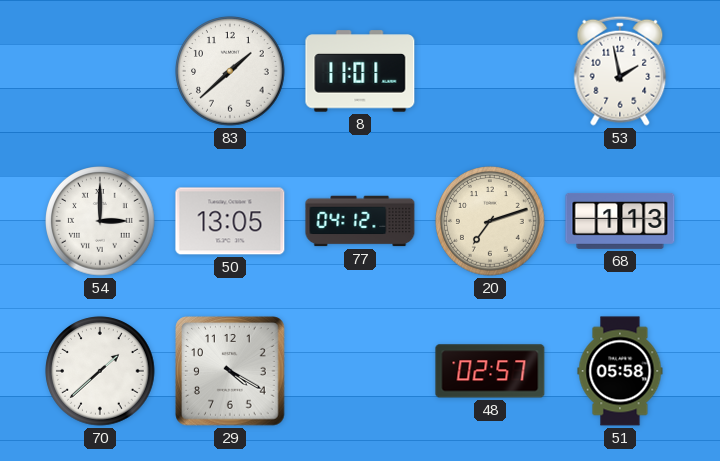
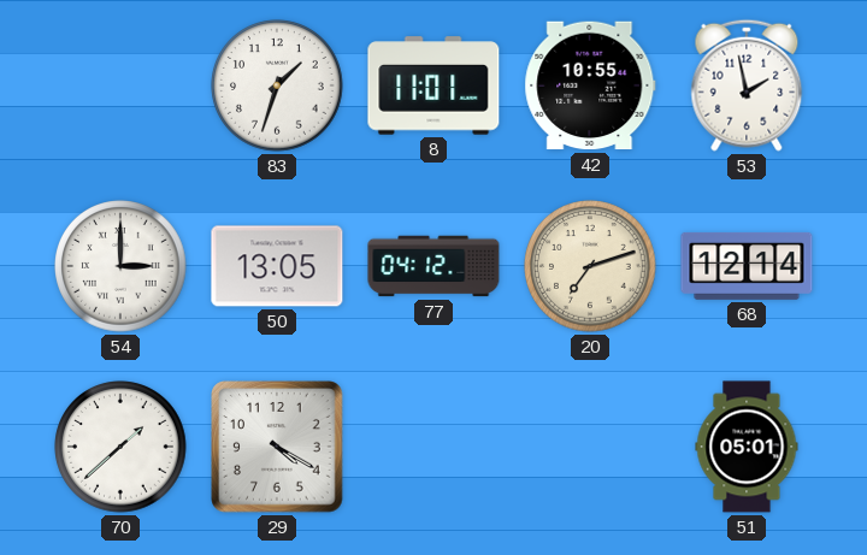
83: 1:38 -> 1:33 (277, 85)
42: none -> 10:55 (590, 85)
68: 1:13 -> 12:14 (747, 266)
48: 02:57 -> none (490, 371)
51: 05:58 -> 05:01 (747, 447)
